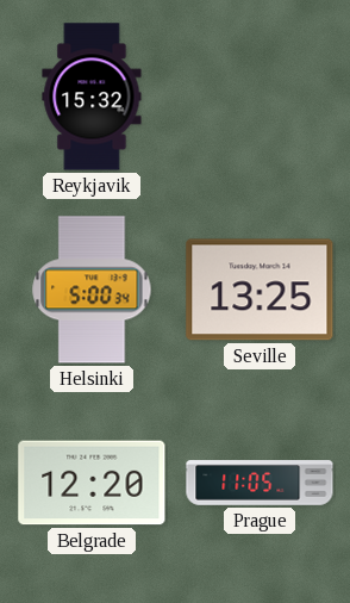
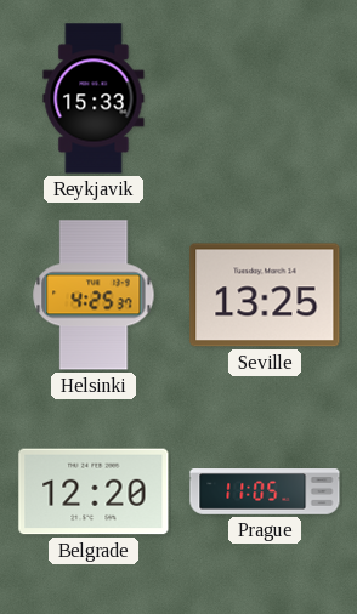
Reykjavik: 15:32 -> 15:33 (93, 98)
Helsinki: 5:00 -> 4:25 (93, 295)
